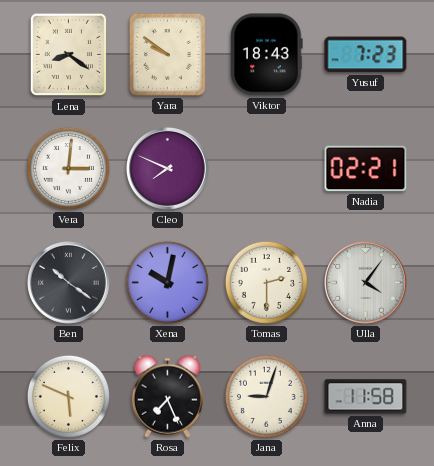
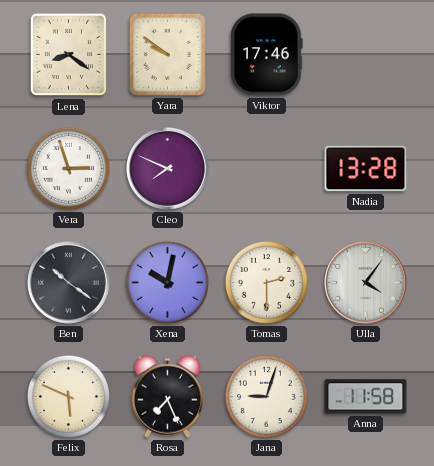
Viktor: 18:43 -> 17:46 (267, 55)
Yusuf: 7:23 -> none (366, 55)
Vera: 3:01 -> 2:57 (68, 168)
Nadia: 02:21 -> 13:28 (366, 169)
